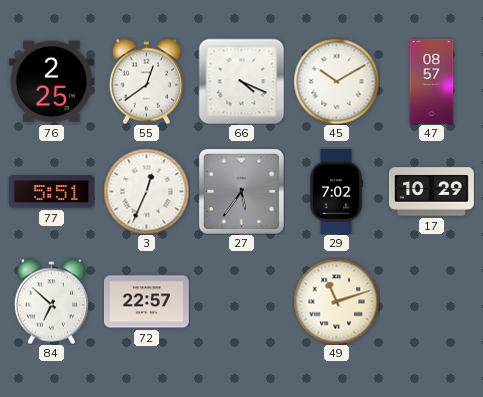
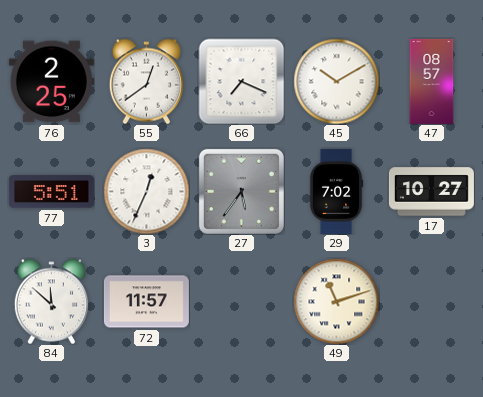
66: 4:19 -> 7:19 (241, 81)
17: 10:29 -> 10:27 (431, 192)
84: 6:52 -> 11:52 (51, 301)
72: 22:57 -> 11:57 (146, 302)
